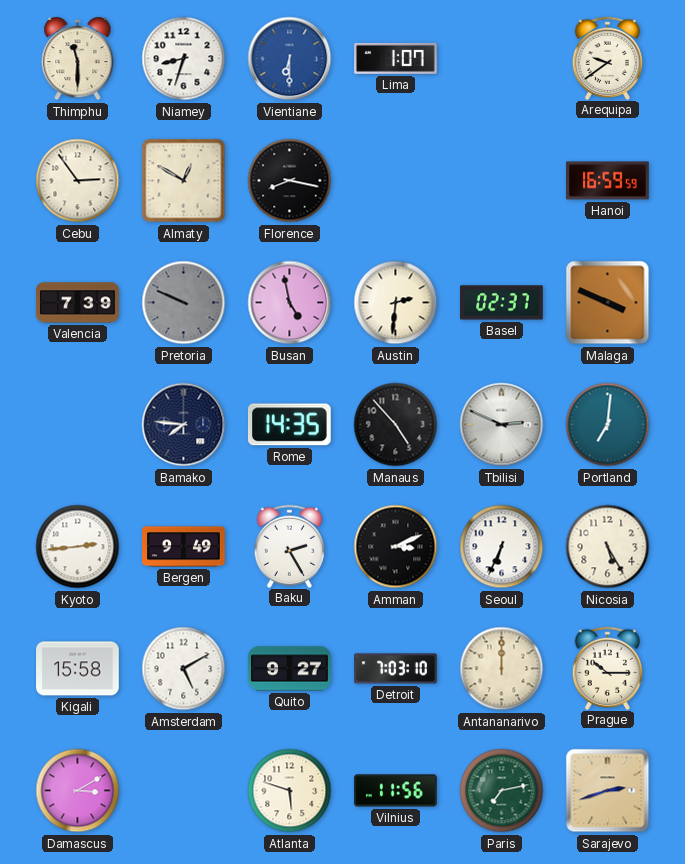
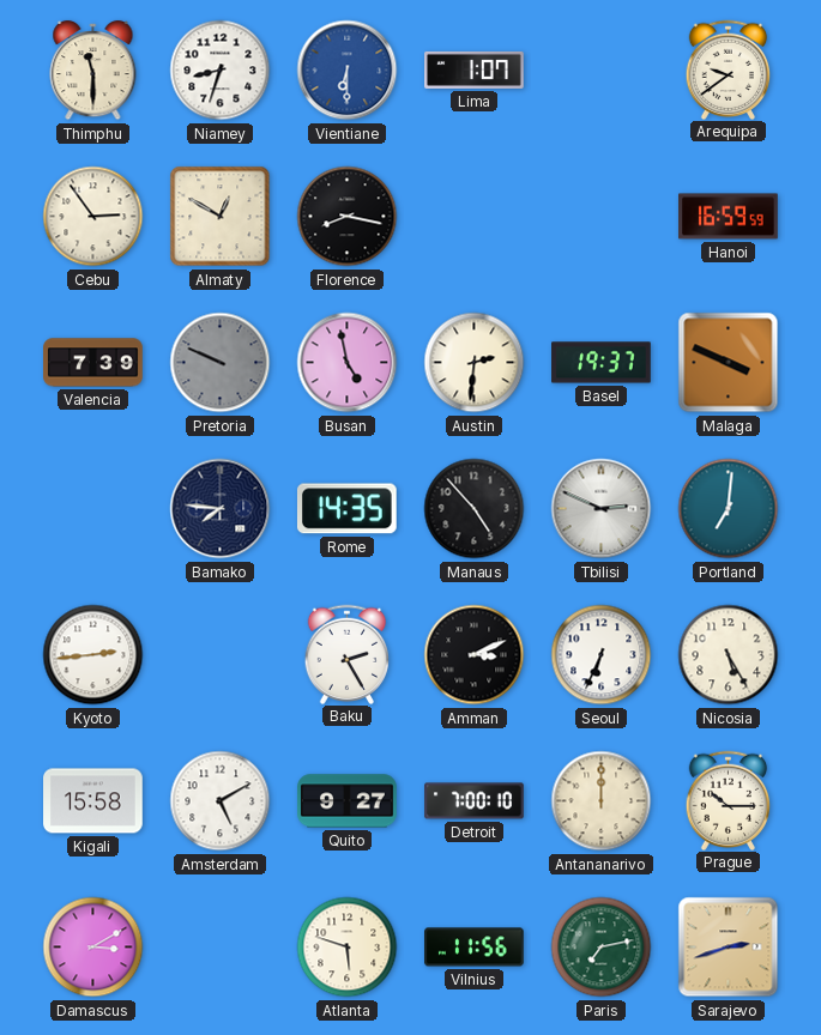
Basel: 02:37 -> 19:37 (602, 363)
Bergen: 9:49 -> none (184, 547)
Detroit: 7:03 -> 7:00 (475, 801)
